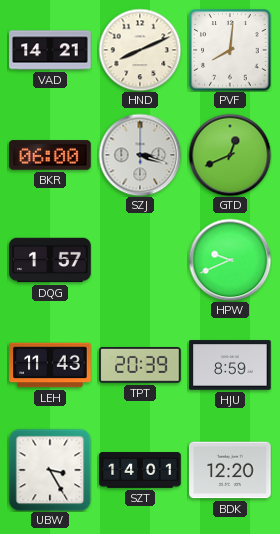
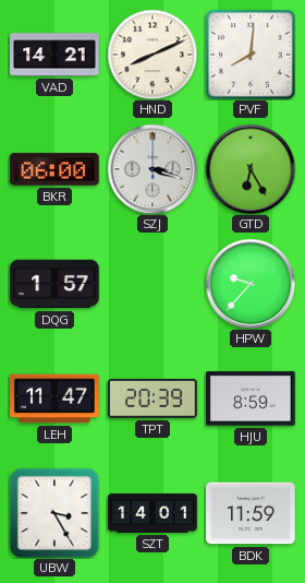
GTD: 12:41 -> 6:25 (251, 169)
HPW: 9:41 -> 9:37 (251, 284)
LEH: 11:43 -> 11:47 (54, 398)
BDK: 12:20 -> 11:59 (251, 513)
